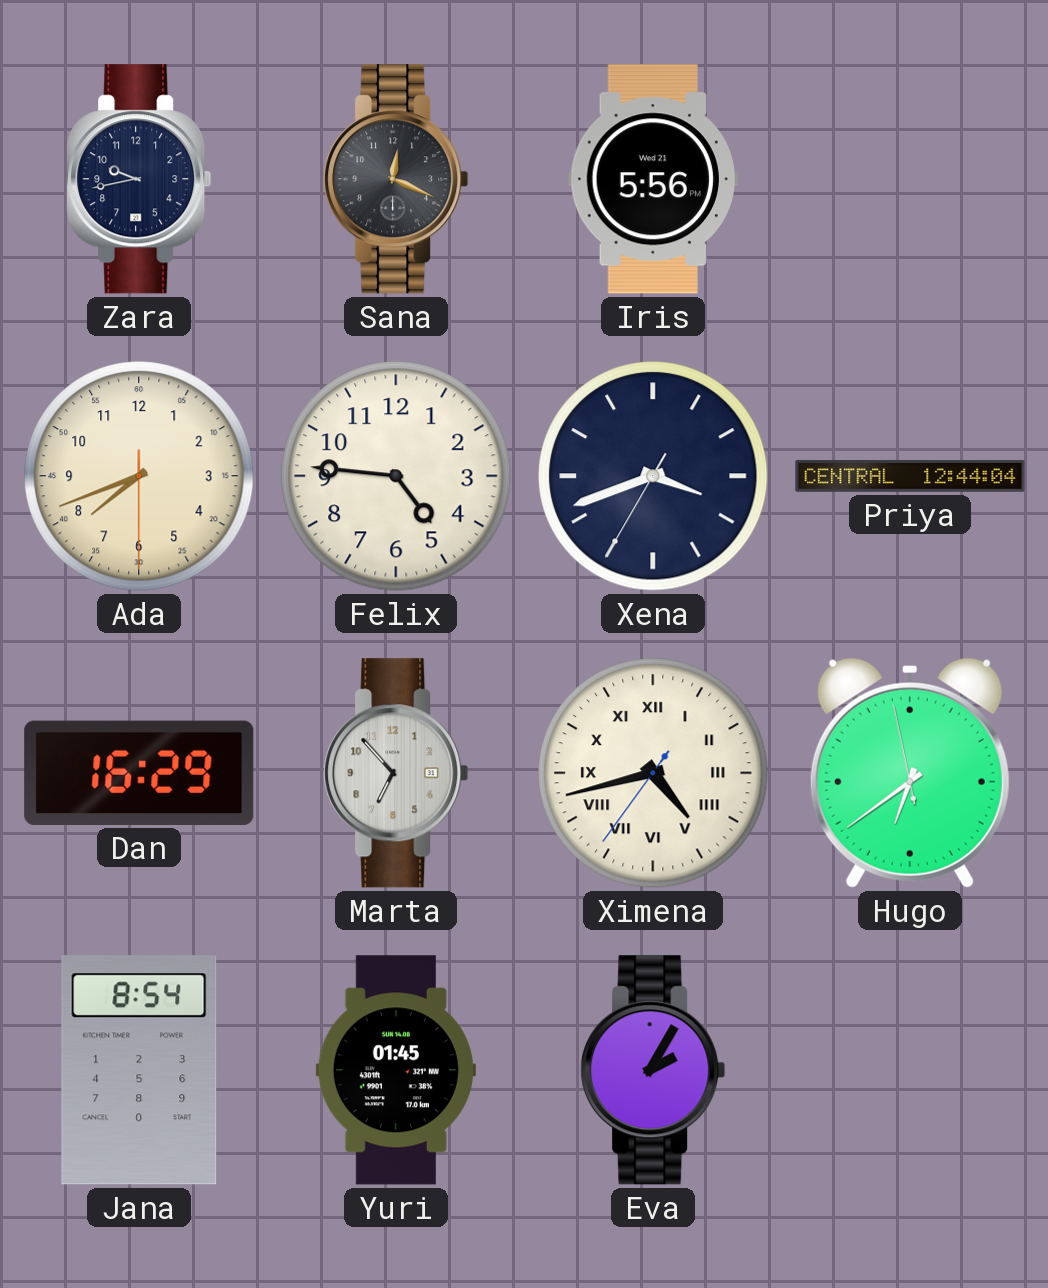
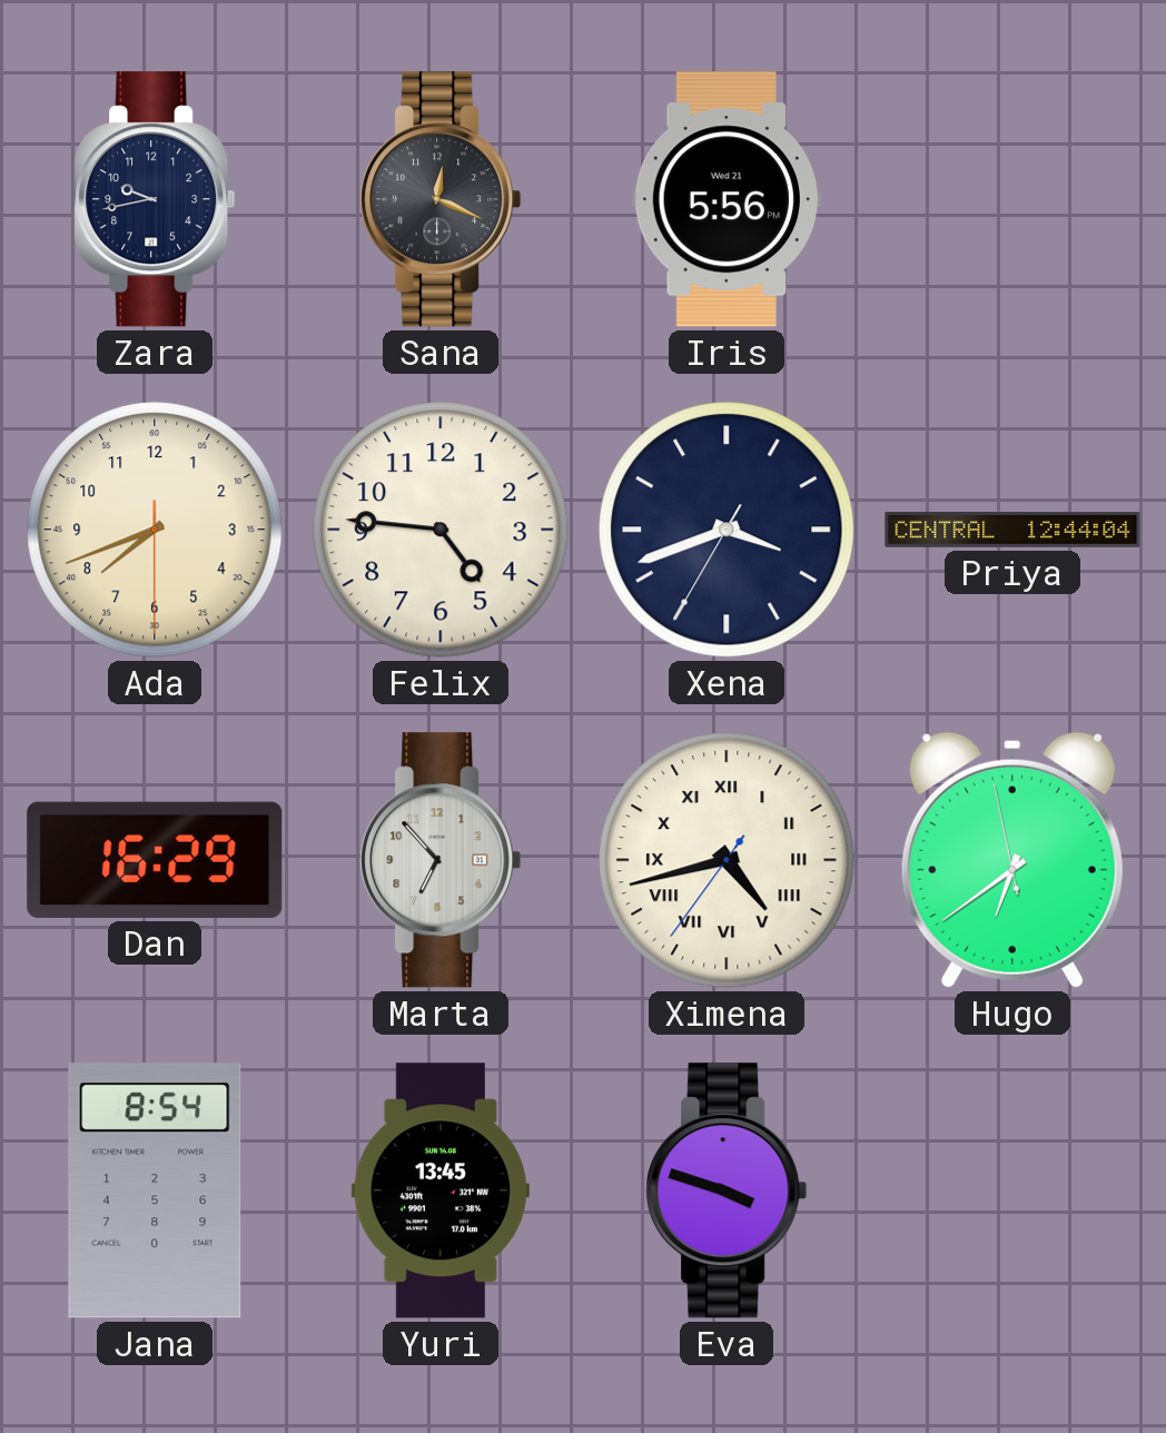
Yuri: 01:45 -> 13:45 (441, 1190)
Eva: 2:05 -> 3:48 (727, 1190)
